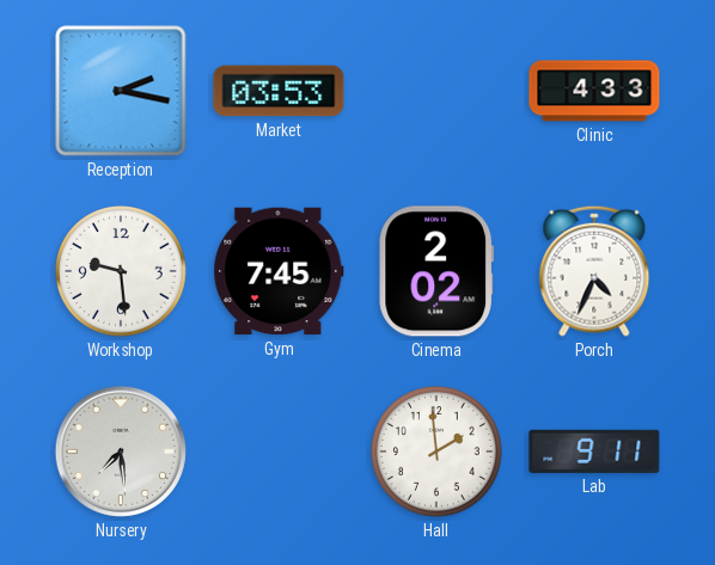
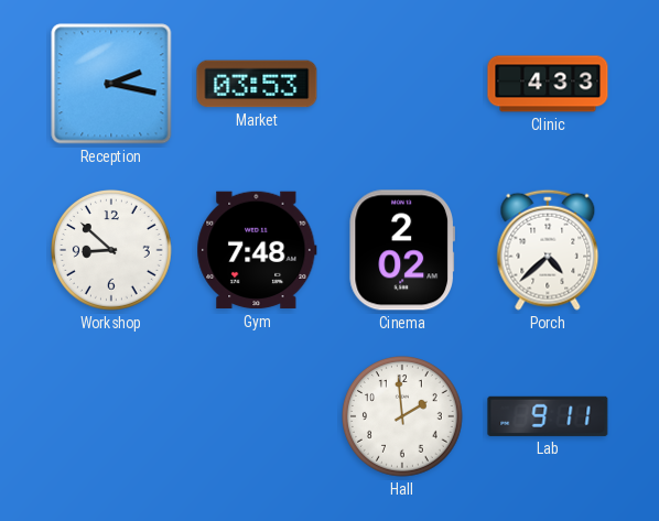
Workshop: 9:29 -> 8:52 (112, 251)
Gym: 7:45 -> 7:48 (257, 250)
Porch: 4:34 -> 4:38 (548, 250)
Nursery: 7:29 -> none (121, 452)
